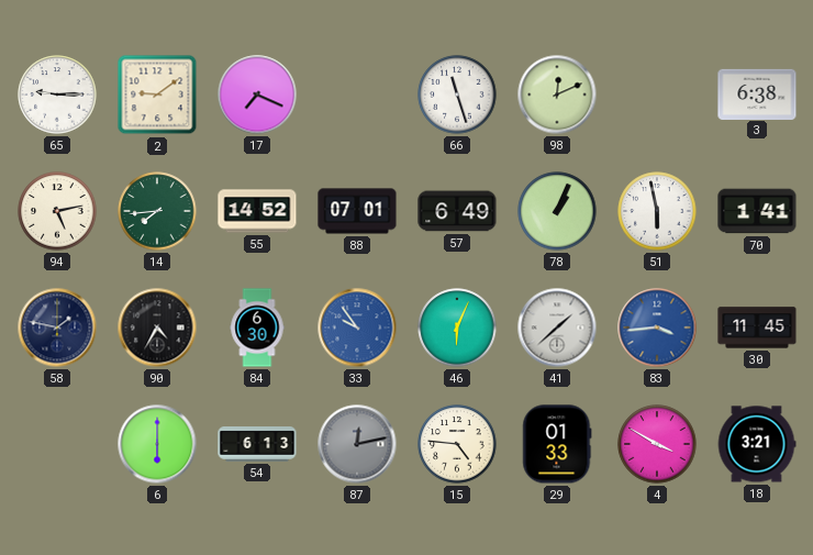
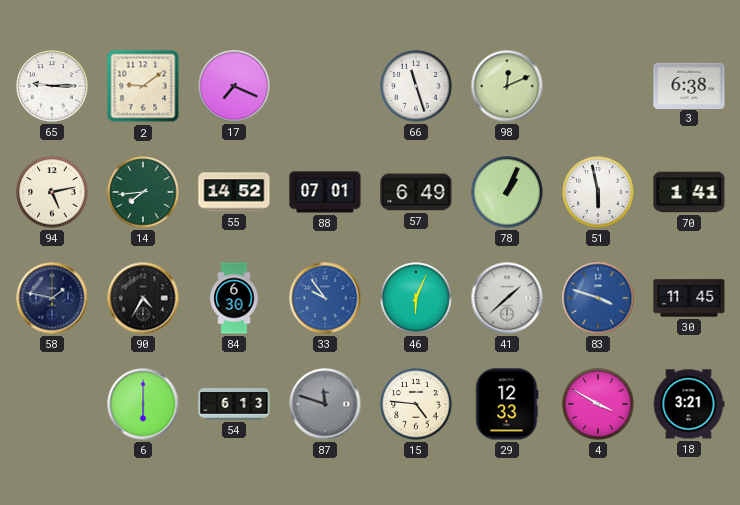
83: 3:44 -> 3:48 (598, 298)
87: 12:13 -> 11:48 (325, 404)
29: 01:33 -> 12:33 (507, 404)
